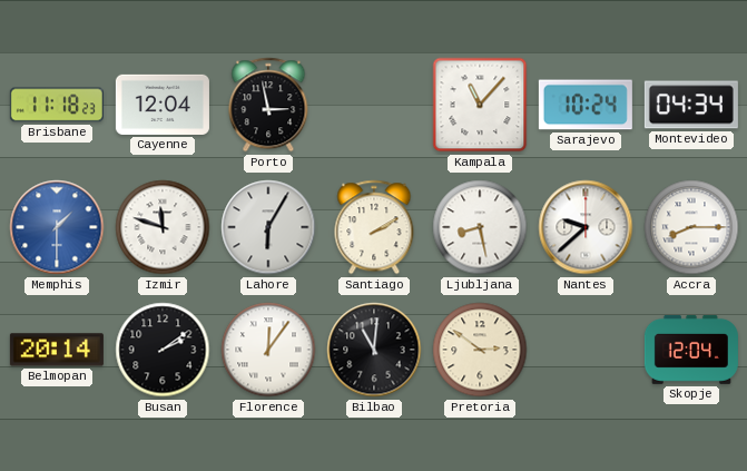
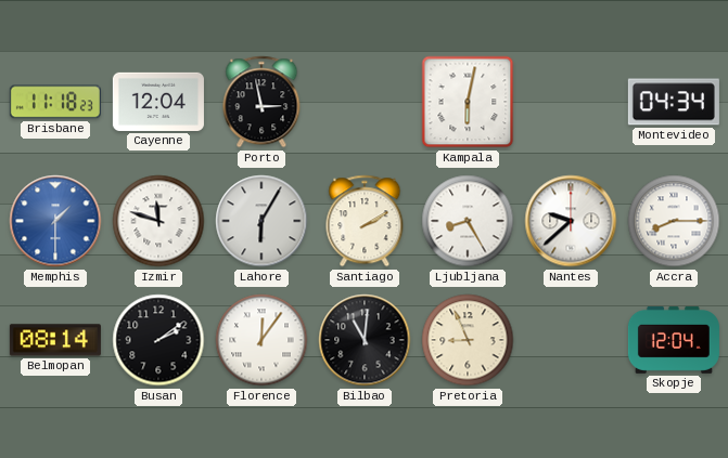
Kampala: 11:07 -> 6:02 (468, 102)
Sarajevo: 10:24 -> none (586, 105)
Ljubljana: 8:28 -> 8:25 (468, 221)
Belmopan: 20:14 -> 08:14 (55, 340)
Pretoria: 2:51 -> 8:56 (468, 340)
